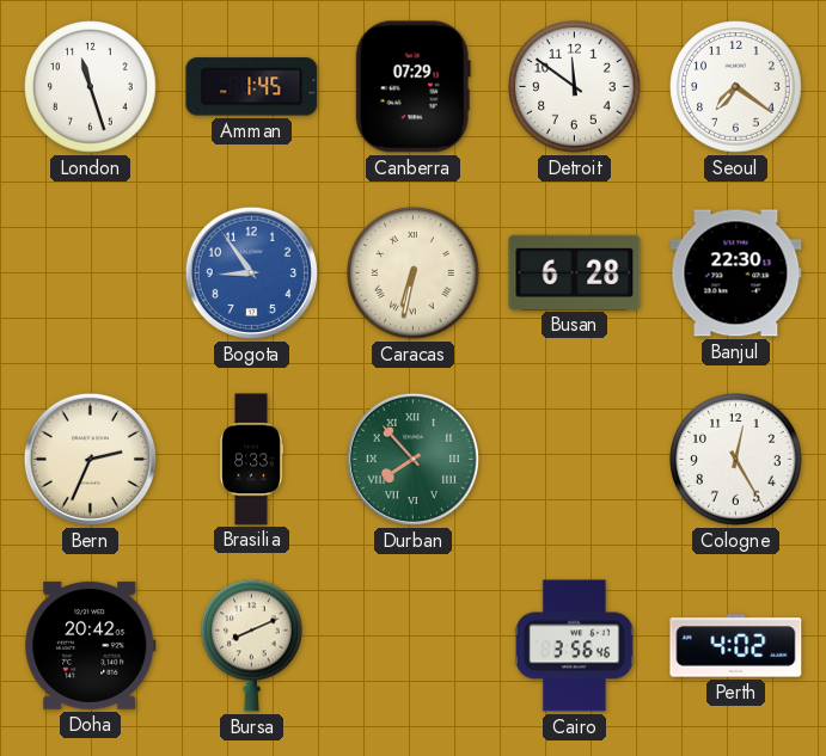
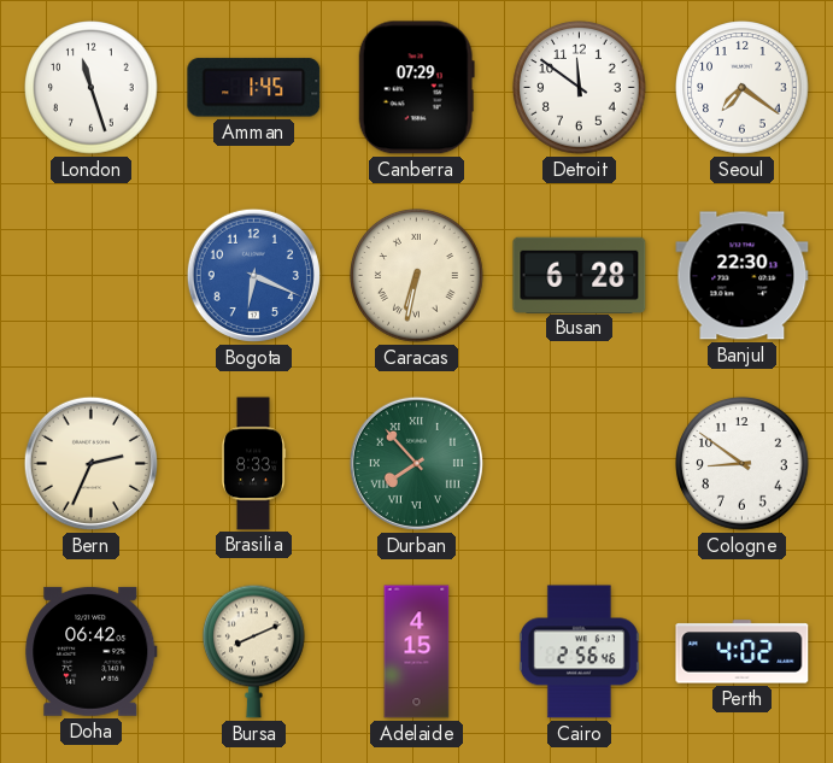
Bogota: 8:54 -> 6:19 (253, 275)
Cologne: 12:25 -> 8:51 (743, 464)
Doha: 20:42 -> 06:42 (92, 651)
Adelaide: none -> 4:15 (417, 652)
Cairo: 3:56 -> 2:56 (579, 652)
